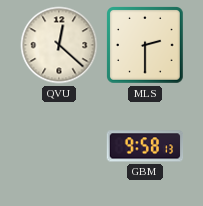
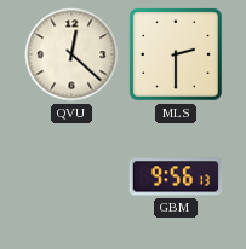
GBM: 9:58 -> 9:56 (176, 176)
